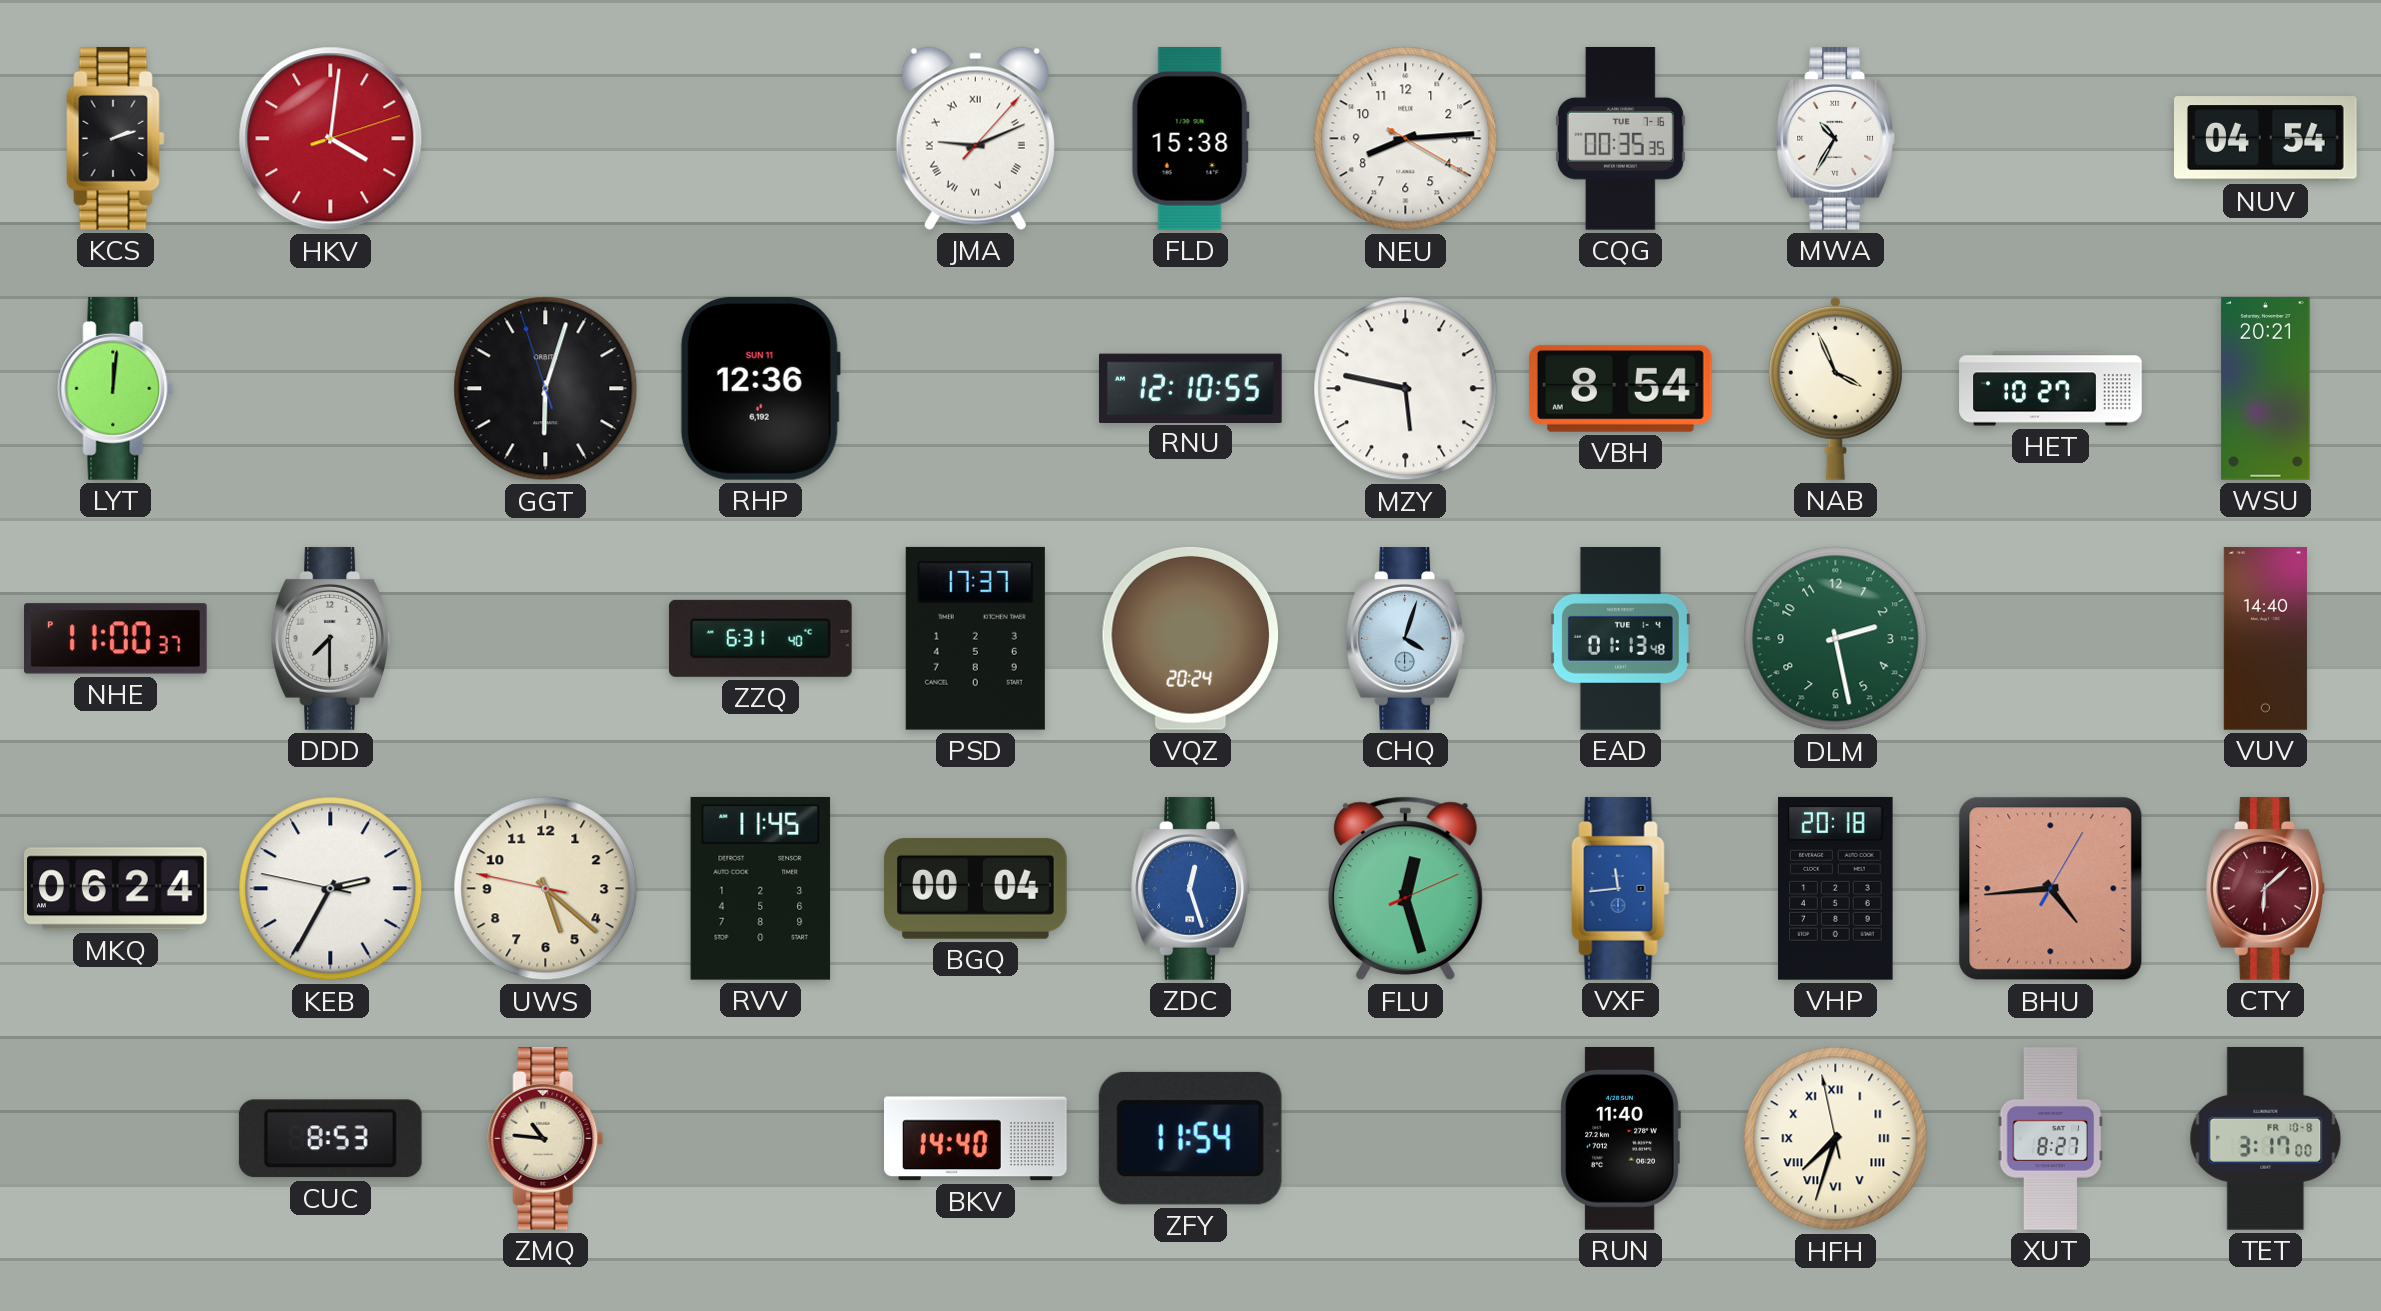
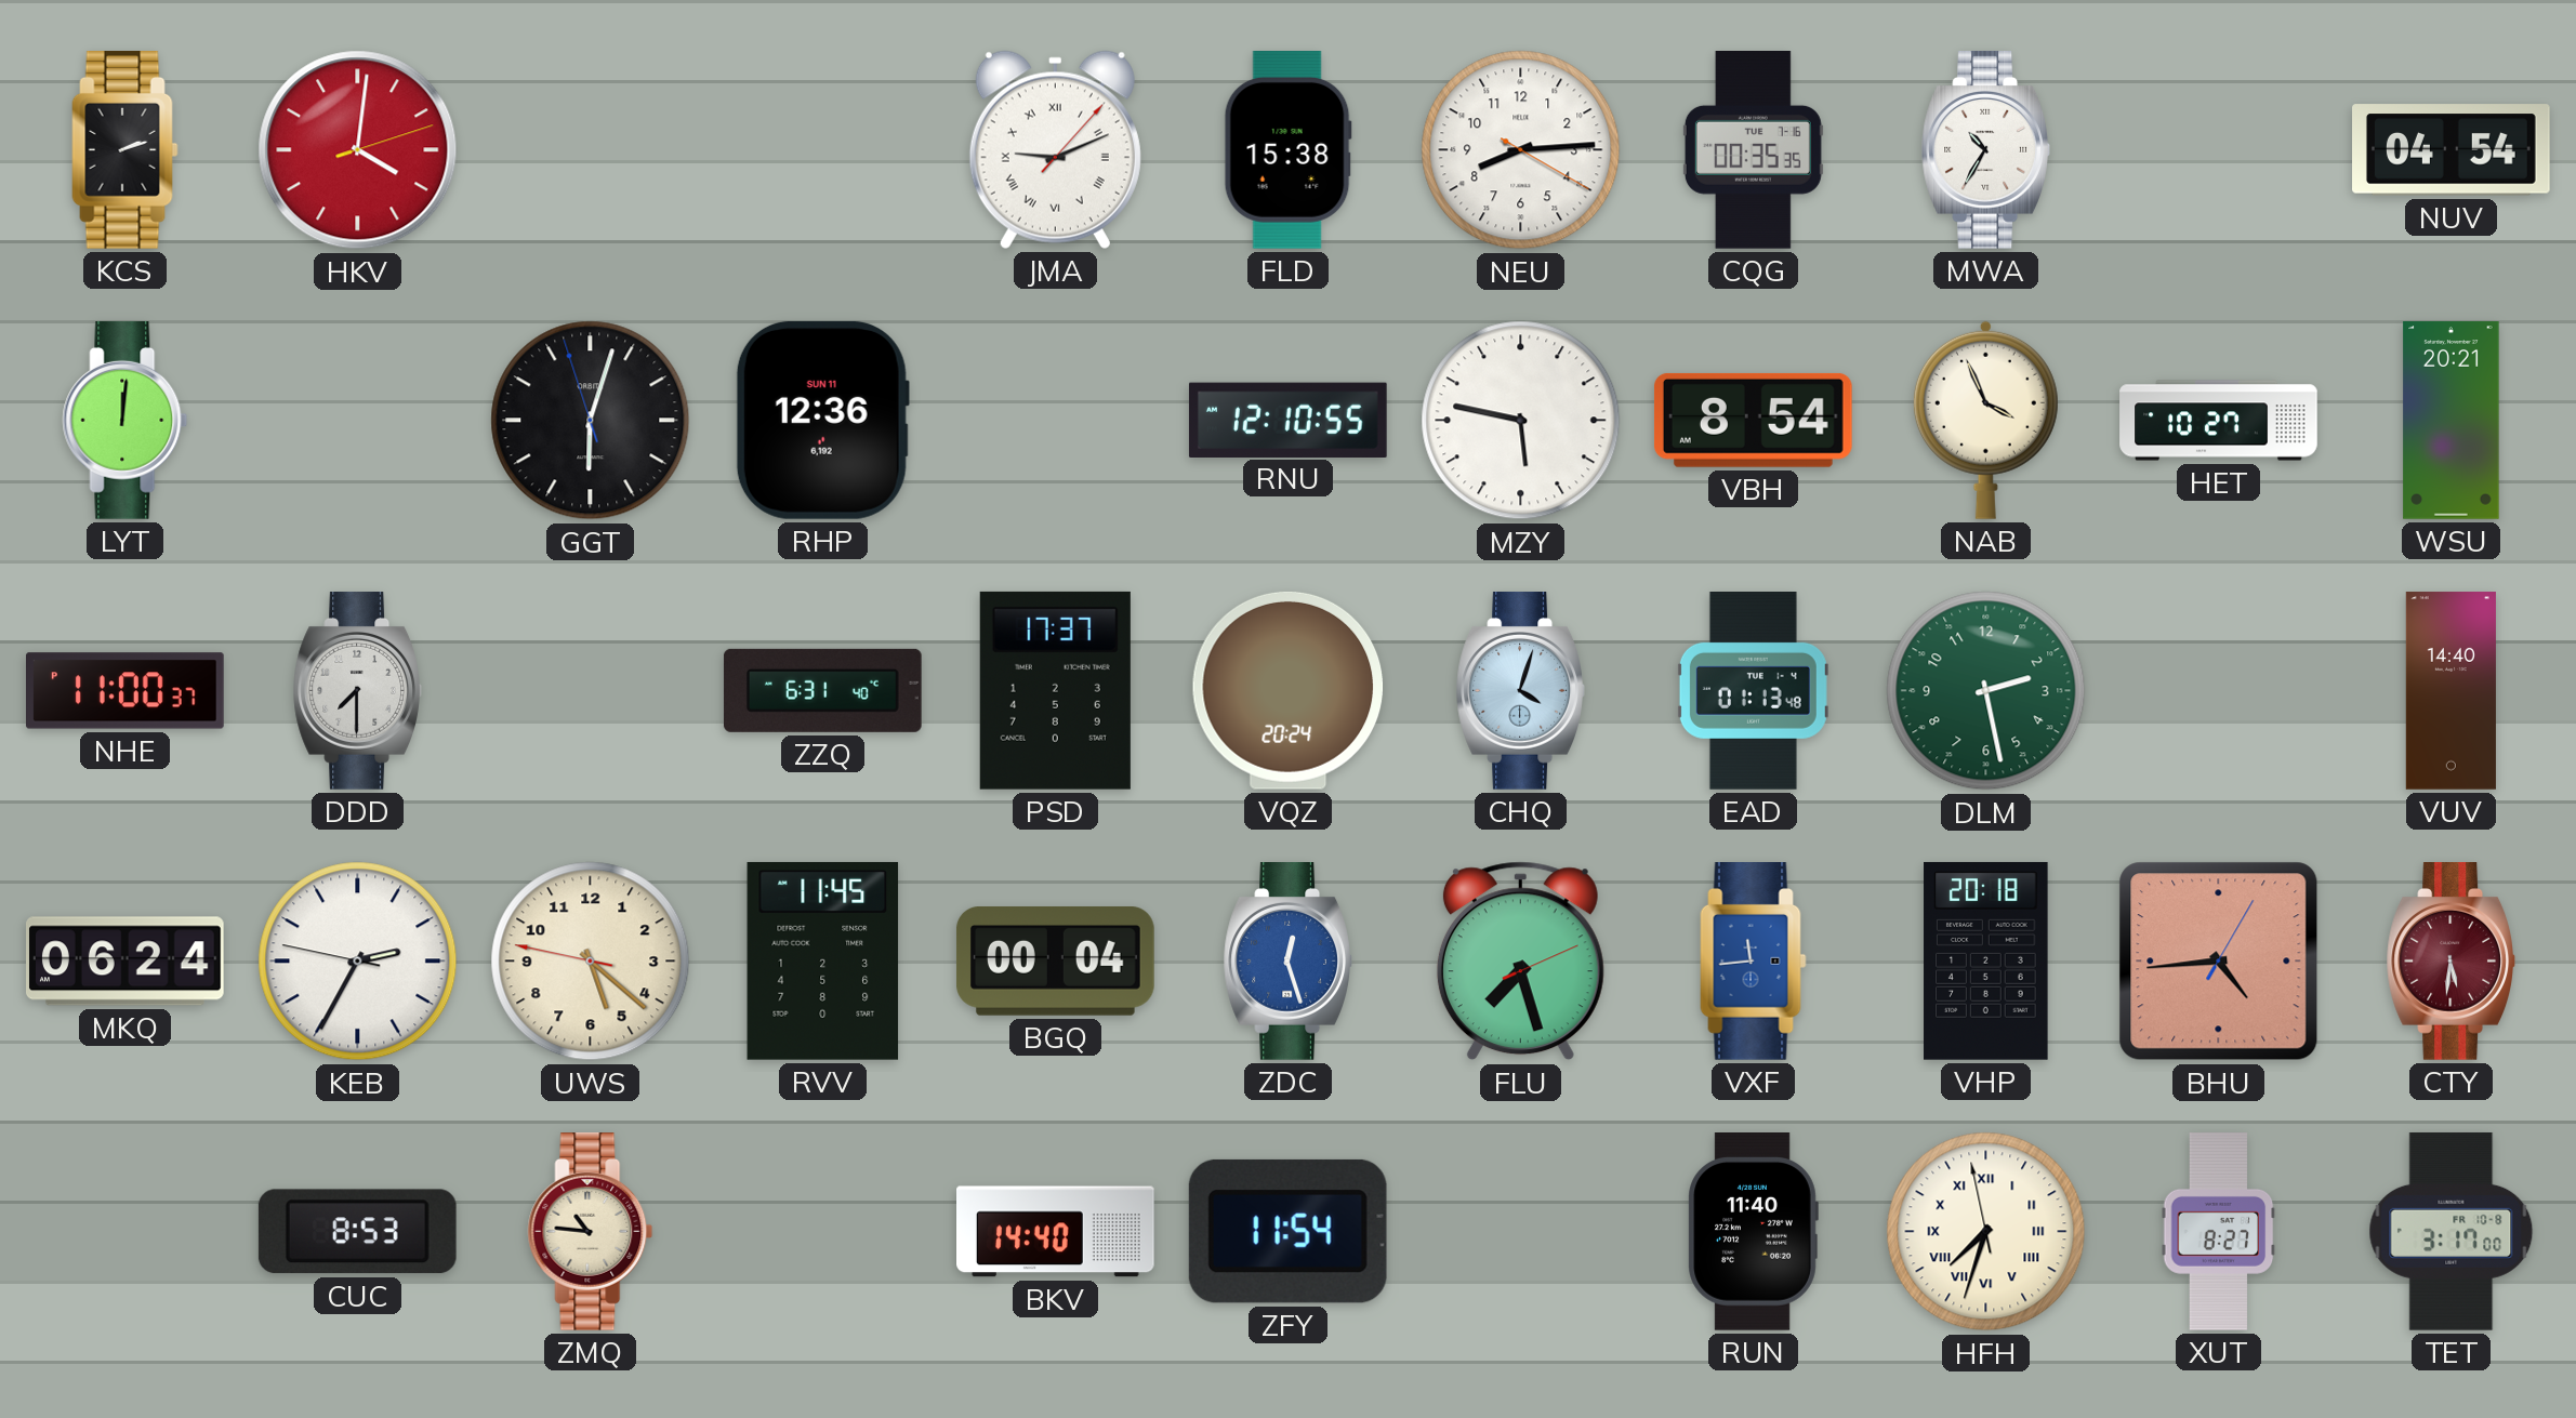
FLU: 12:27 -> 7:27 (1520, 962)
CTY: 6:08 -> 5:31 (2450, 962)
